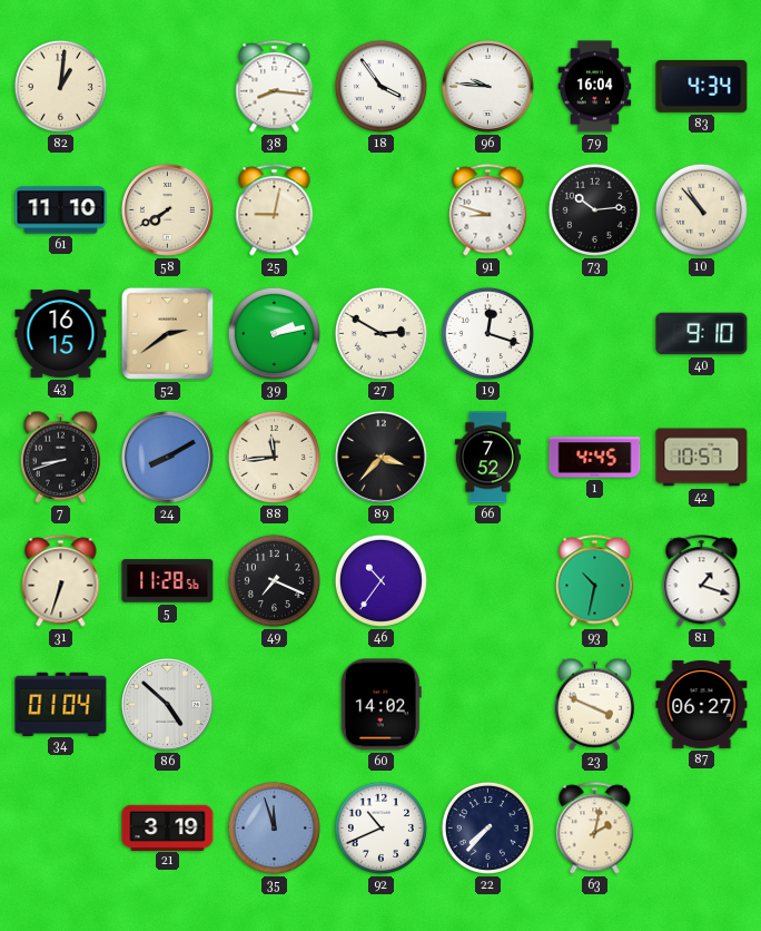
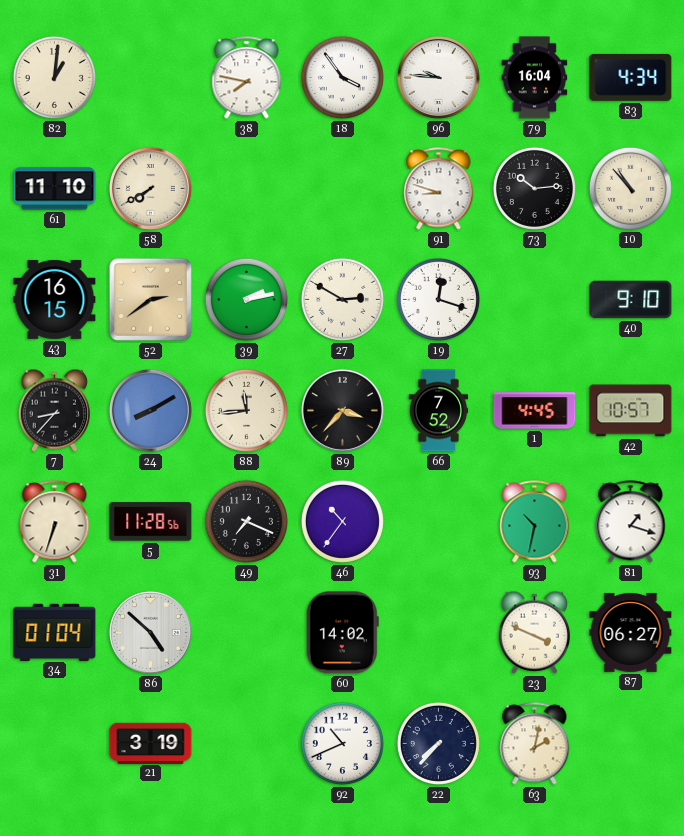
38: 8:16 -> 7:47 (247, 78)
25: 9:02 -> none (275, 210)
7: 8:42 -> 8:37 (54, 410)
35: 11:57 -> none (274, 827)
